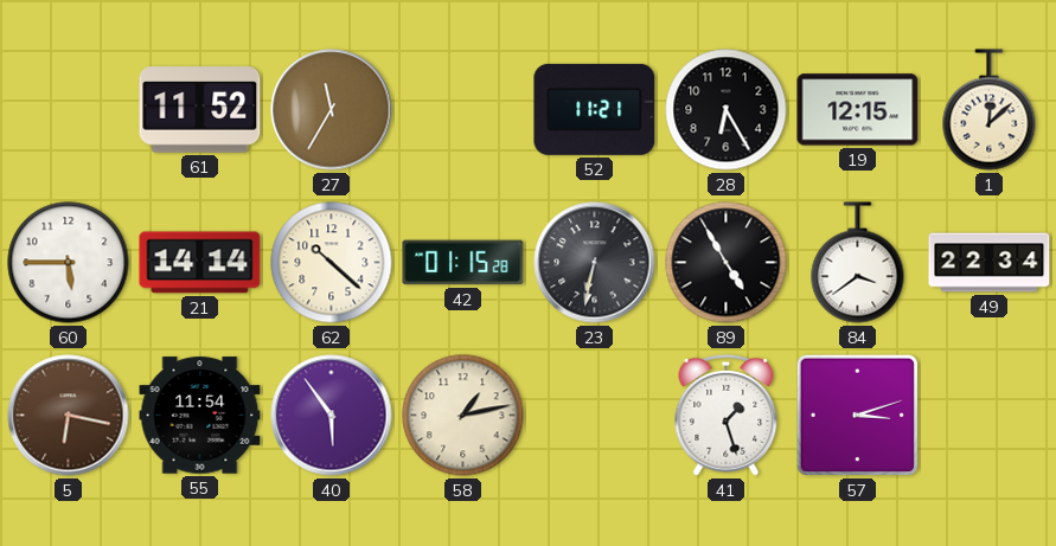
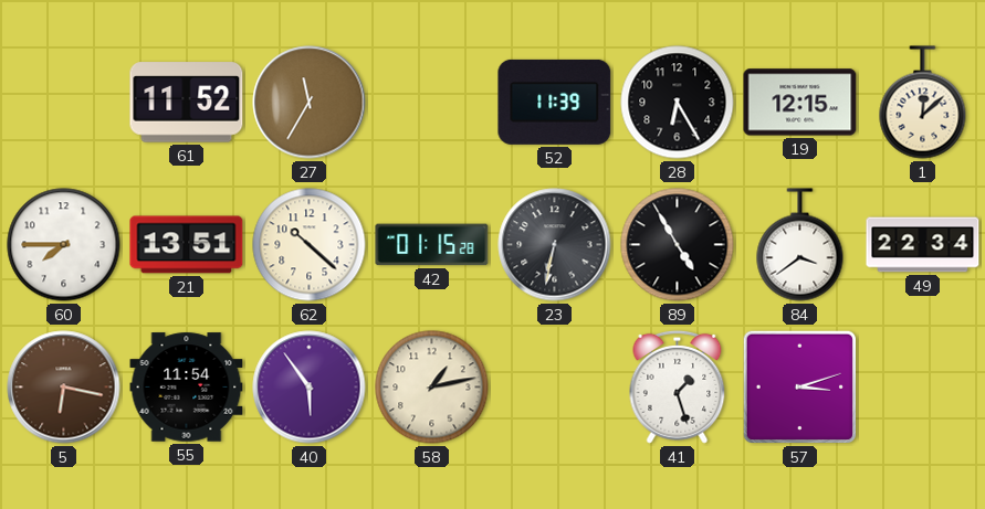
52: 11:21 -> 11:39 (555, 102)
60: 5:45 -> 7:45 (64, 245)
21: 14:14 -> 13:51 (187, 245)
